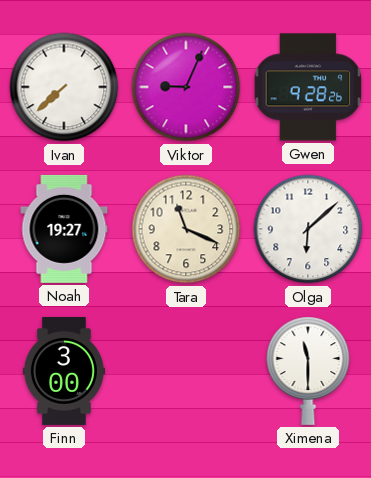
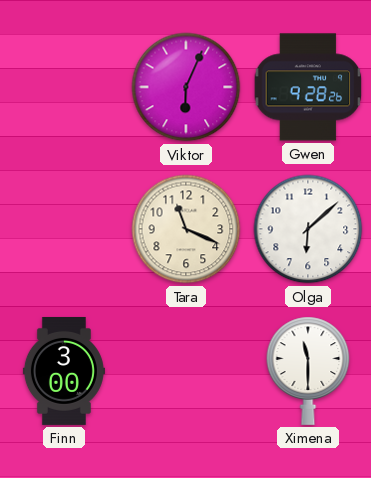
Ivan: 7:38 -> none (64, 87)
Viktor: 9:04 -> 6:04 (186, 87)
Noah: 19:27 -> none (64, 229)
